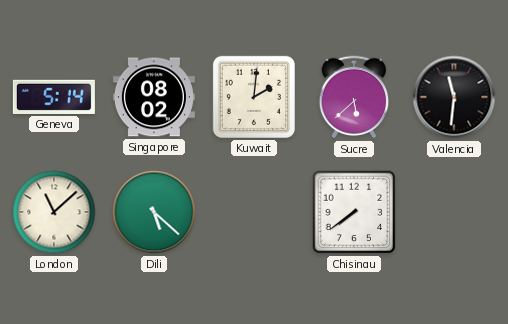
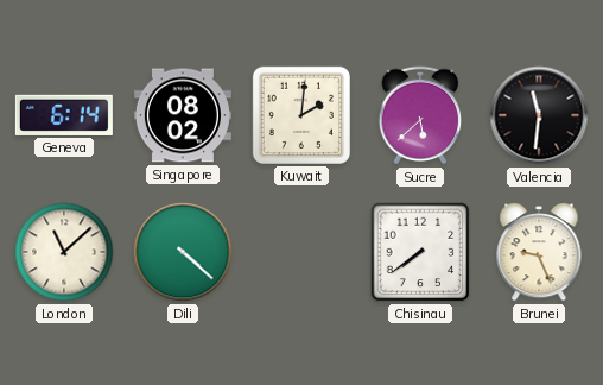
Geneva: 5:14 -> 6:14 (64, 115)
Dili: 5:22 -> 4:22 (183, 252)
Brunei: none -> 9:26 (539, 253)
